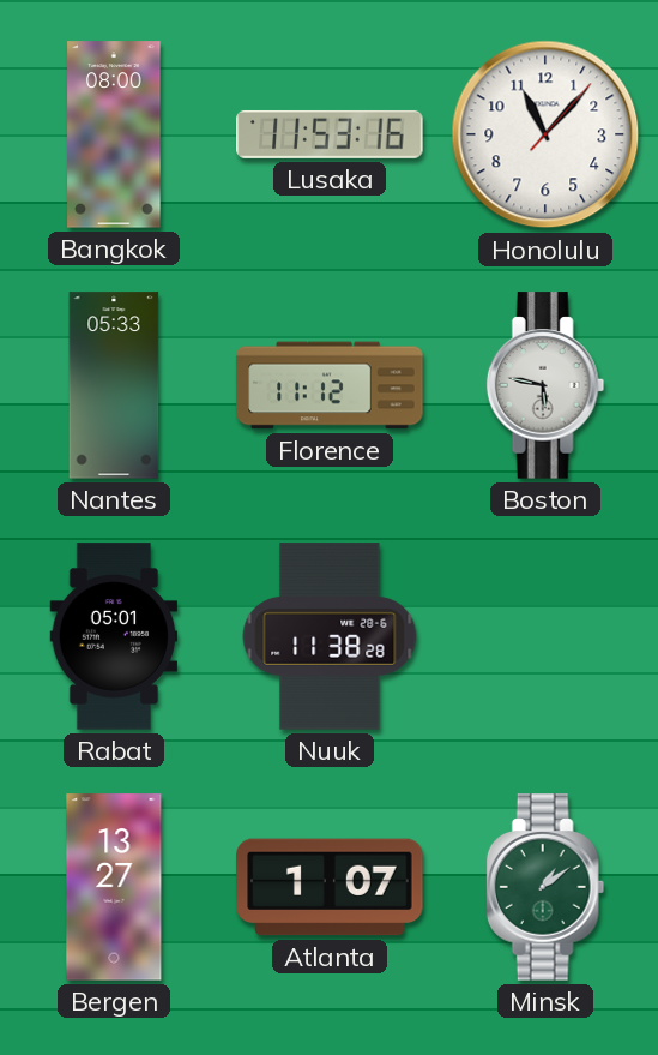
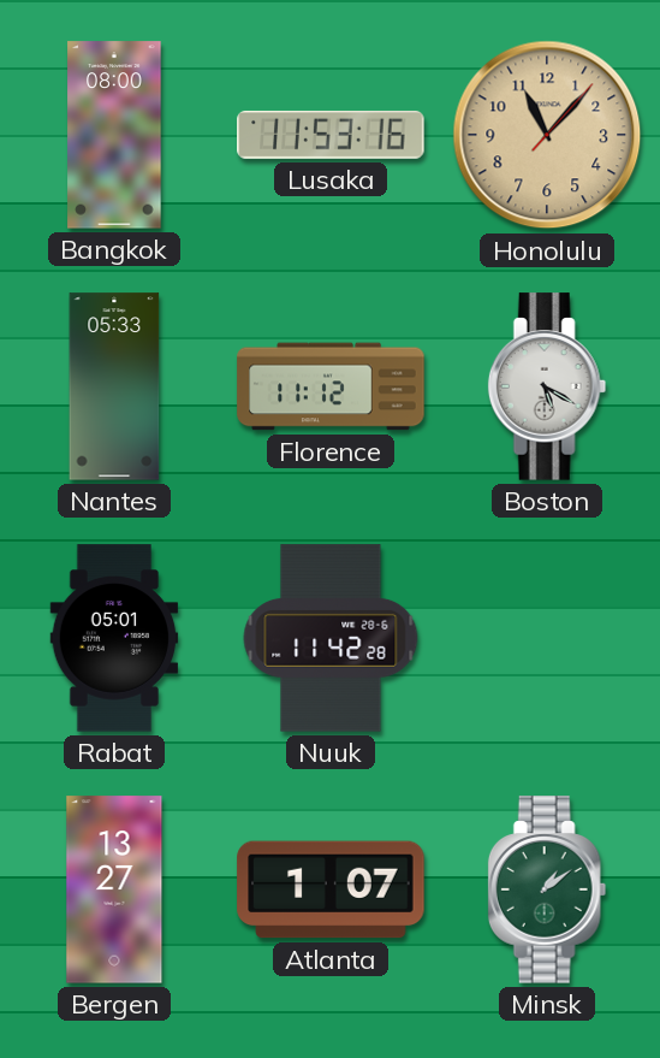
Honolulu dial: white -> champagne (547, 135)
Boston: 5:47 -> 5:20 (547, 386)
Nuuk: 11:38 -> 11:42 (331, 638)
